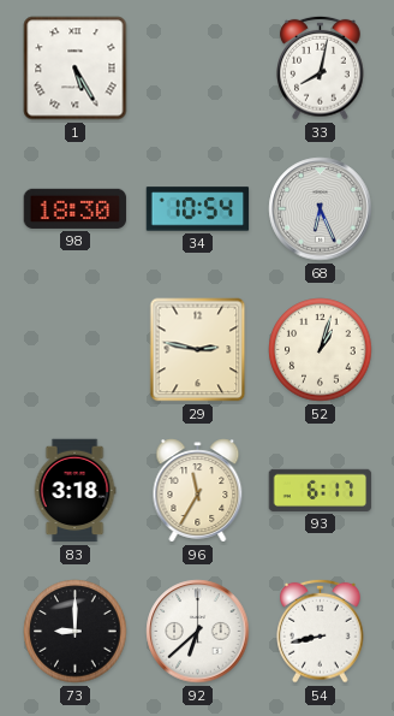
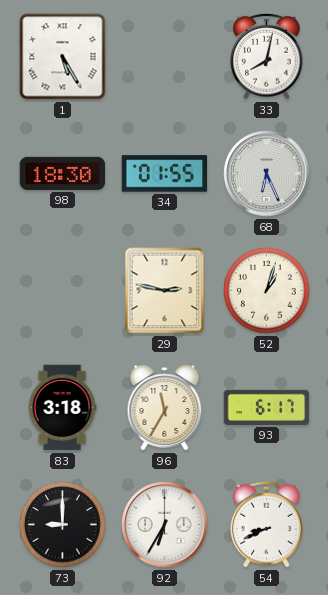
34: 10:54 -> 01:55 (165, 174)
92: 6:38 -> 6:35 (165, 525)
54: 8:43 -> 8:41 (267, 524)
